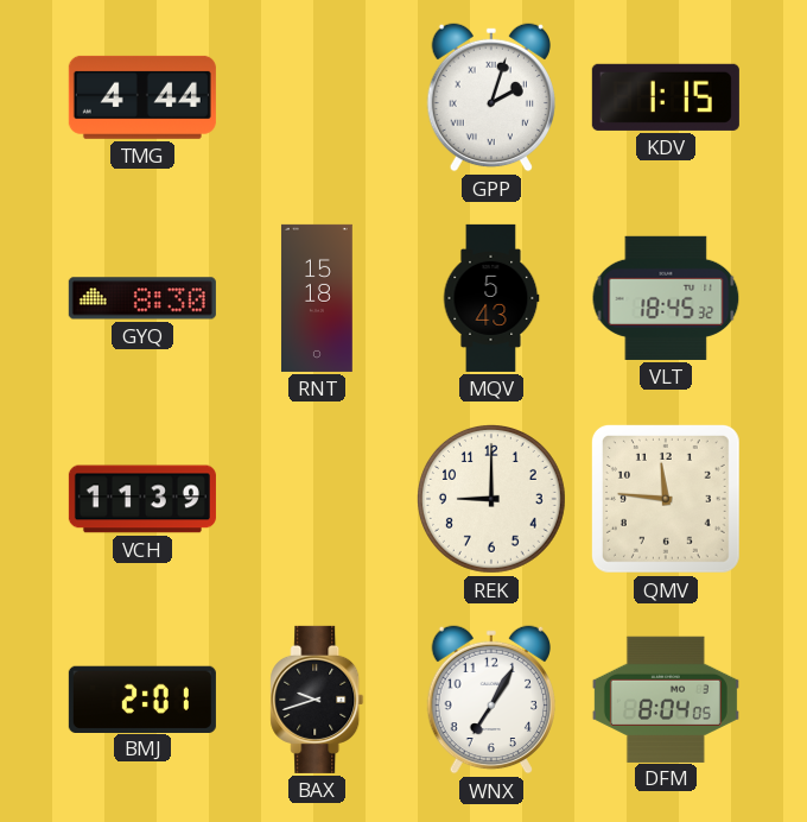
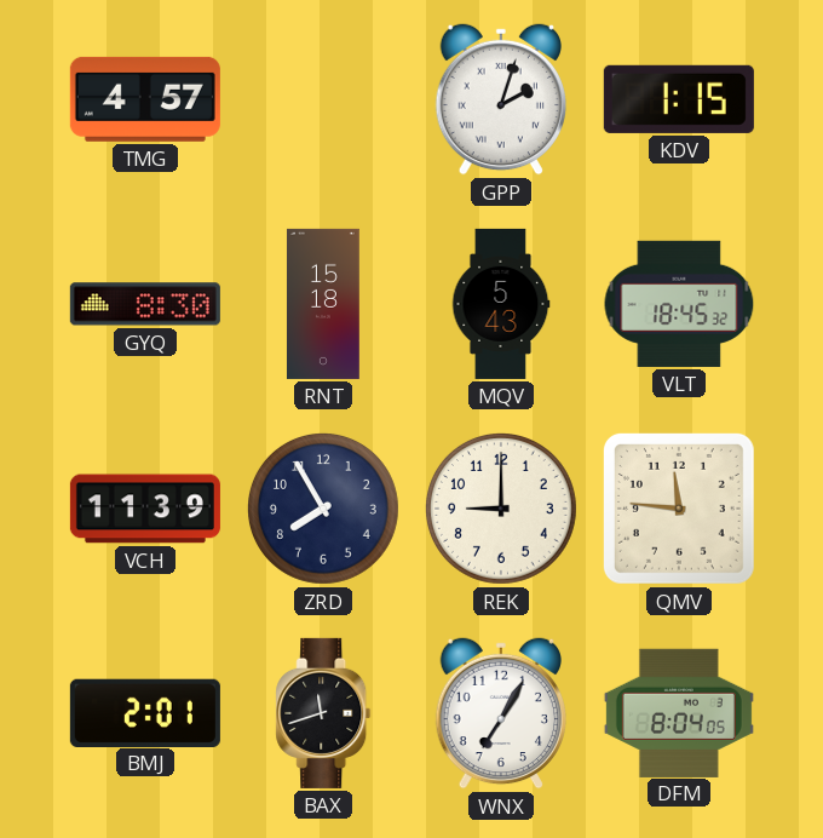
TMG: 4:44 -> 4:57 (145, 99)
ZRD: none -> 7:55 (323, 509)
BAX: 9:42 -> 11:42 (323, 713)
